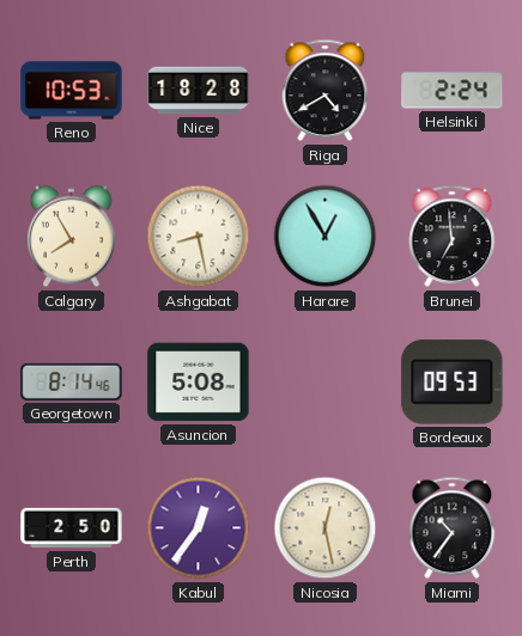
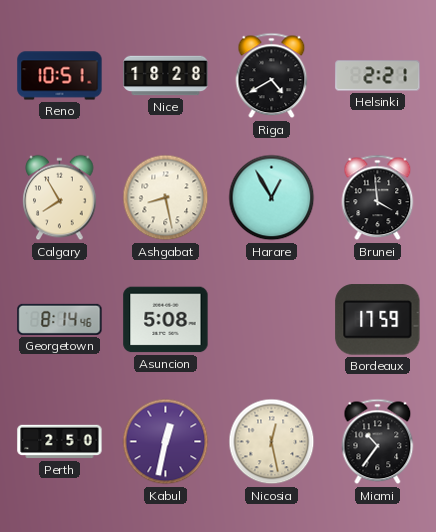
Reno: 10:53 -> 10:51 (60, 76)
Helsinki: 2:24 -> 2:21 (378, 76)
Brunei: 6:59 -> 3:59 (378, 198)
Bordeaux: 09:53 -> 17:59 (378, 320)
Kabul: 12:36 -> 12:32 (166, 442)
